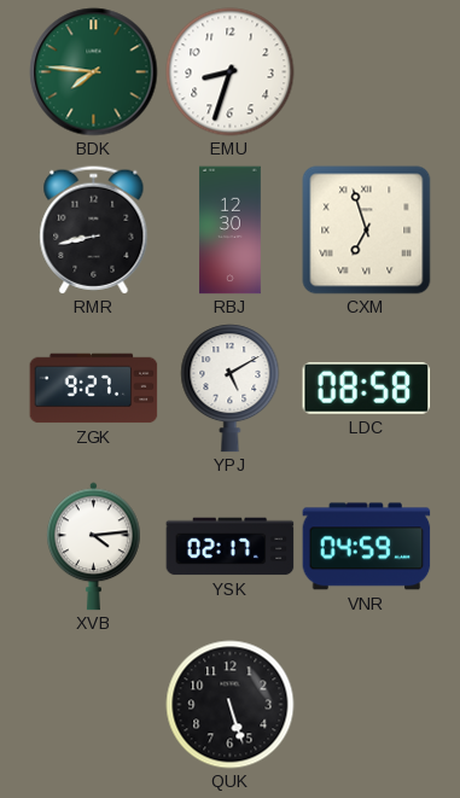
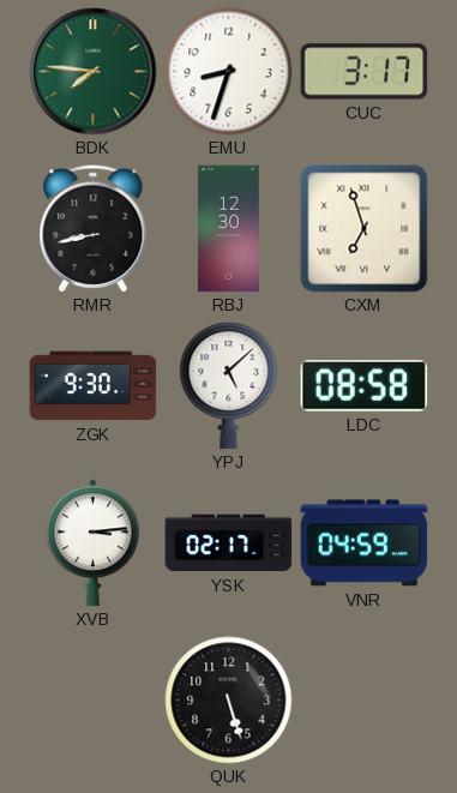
CUC: none -> 3:17 (365, 72)
ZGK: 9:27 -> 9:30 (94, 386)
YPJ: 5:10 -> 5:08 (229, 386)
XVB: 4:14 -> 3:14 (94, 543)
